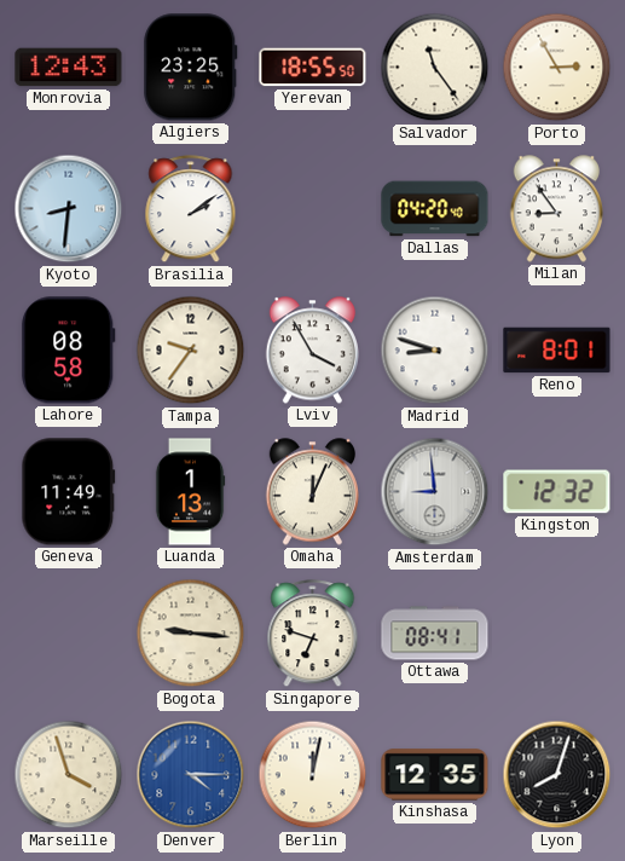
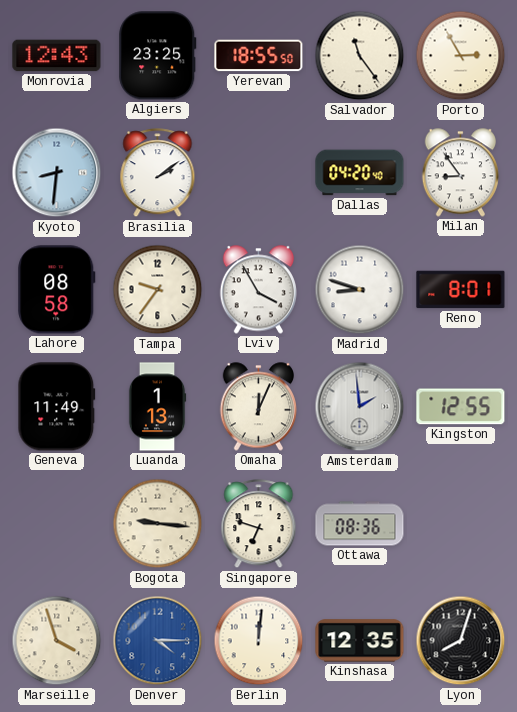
Amsterdam: 8:59 -> 1:59 (360, 407)
Kingston: 12:32 -> 12:55 (461, 407)
Ottawa: 08:41 -> 08:36 (360, 524)
Berlin: 12:02 -> 12:01 (259, 641)
